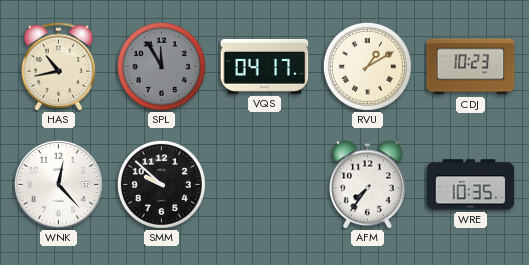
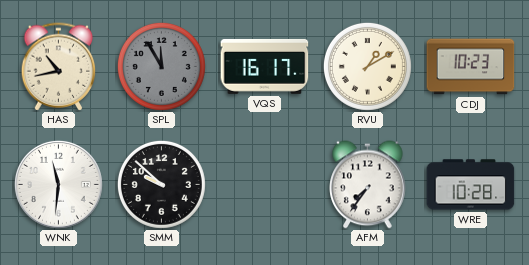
VQS: 04:17 -> 16:17 (265, 67)
WNK: 12:23 -> 11:31 (58, 184)
WRE: 10:35 -> 10:28 (471, 185)
